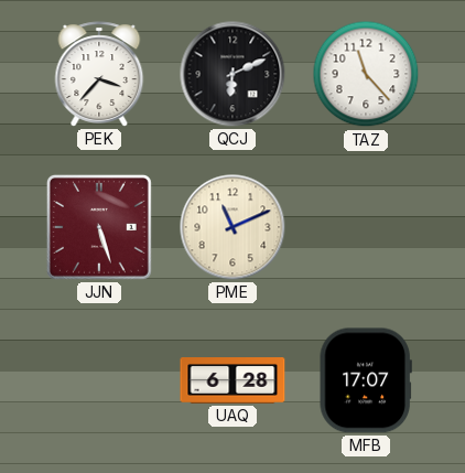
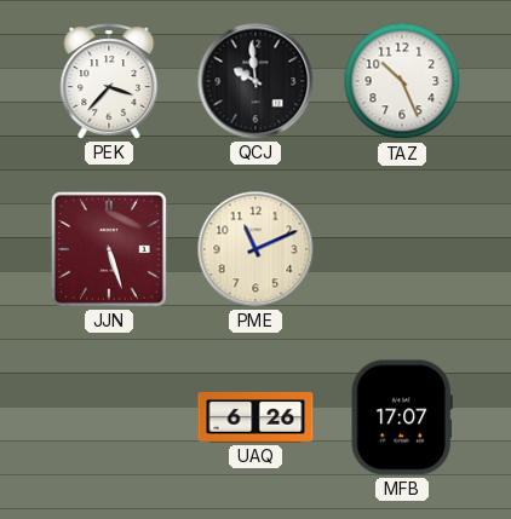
QCJ: 6:11 -> 9:59 (255, 81)
TAZ: 11:23 -> 10:26 (402, 81)
UAQ: 6:28 -> 6:26 (255, 419)
